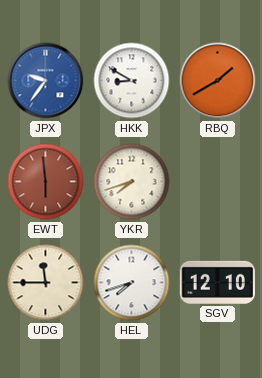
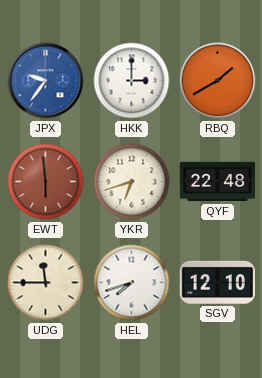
HKK: 8:50 -> 3:00 (132, 81)
YKR: 7:42 -> 6:42 (132, 182)
QYF: none -> 22:48 (218, 182)
